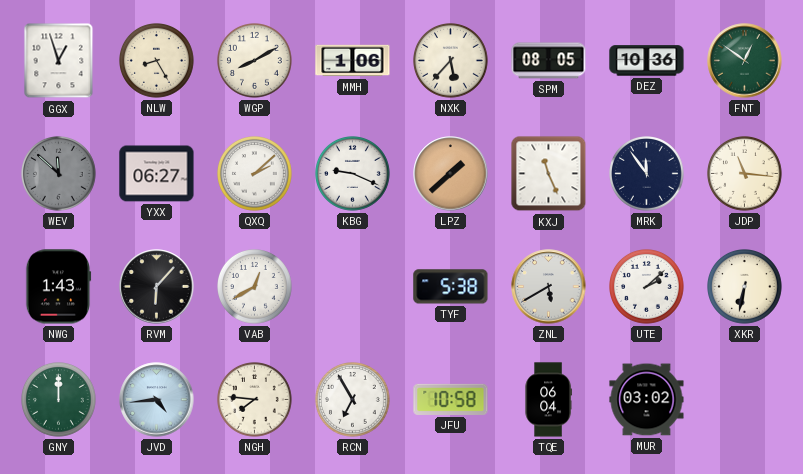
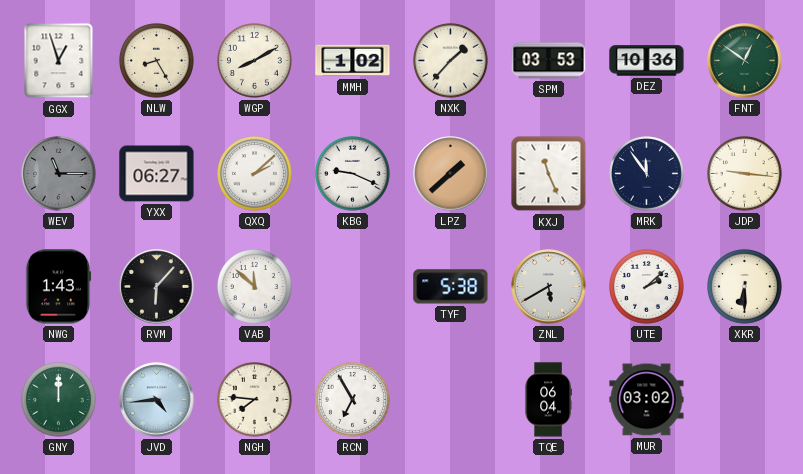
MMH: 1:06 -> 1:02 (353, 61)
NXK: 5:37 -> 1:37 (451, 61)
SPM: 08:05 -> 03:53 (549, 61)
WEV: 11:52 -> 11:15 (59, 174)
JDP: 11:16 -> 9:16 (745, 174)
VAB: 12:40 -> 11:52 (255, 287)
XKR: 6:32 -> 6:30 (745, 287)
JFU: 10:58 -> none (451, 399)
